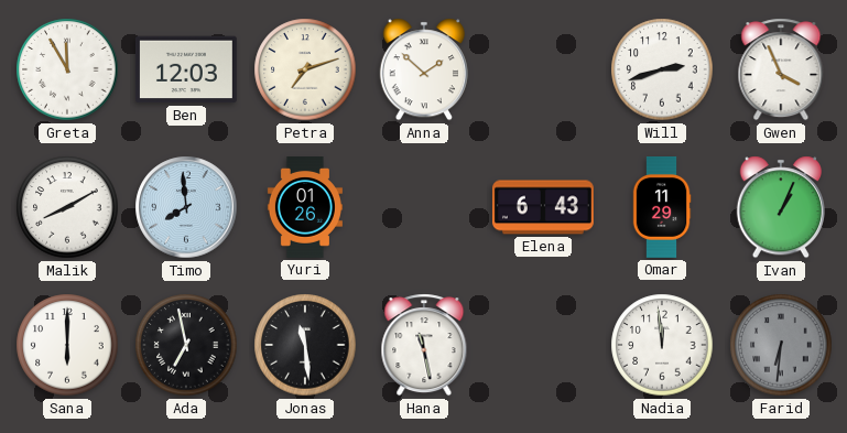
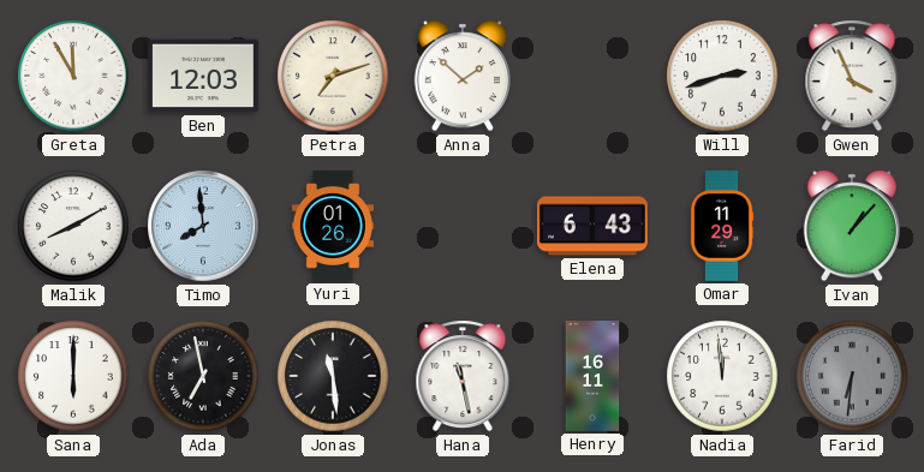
Ivan: 1:04 -> 1:07 (852, 226)
Henry: none -> 16:11 (592, 377)
